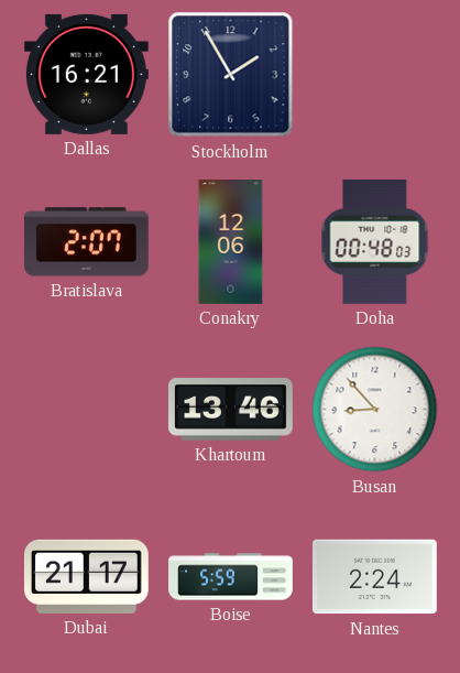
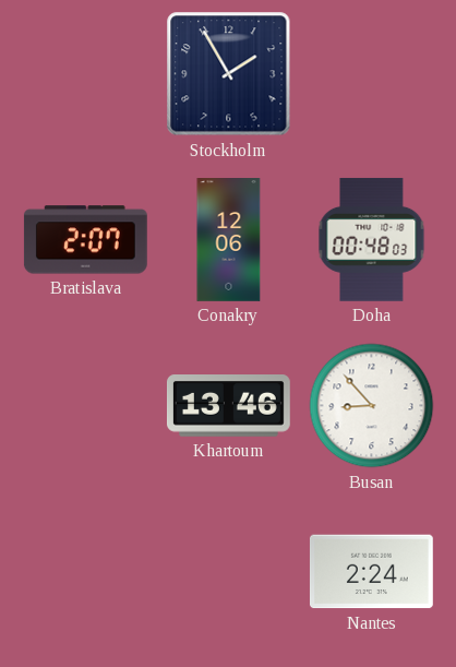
Dallas: 16:21 -> none (86, 74)
Dubai: 21:17 -> none (86, 576)
Boise: 5:59 -> none (231, 577)
